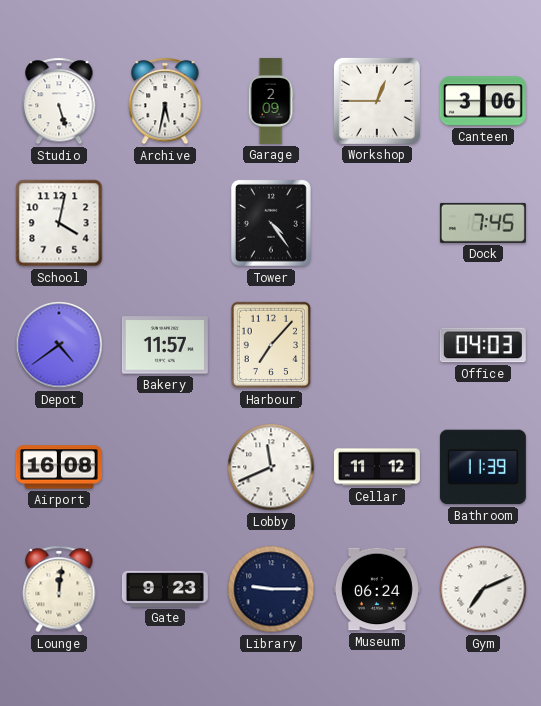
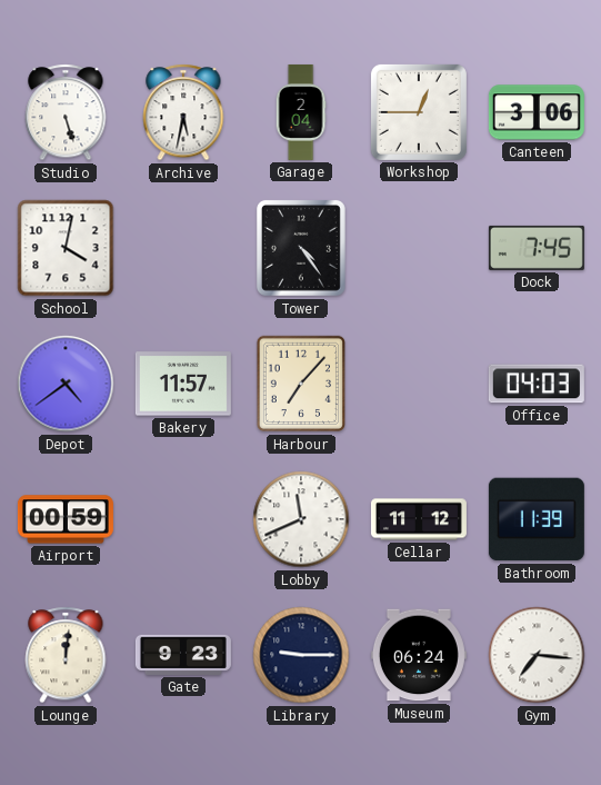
Garage: 2:09 -> 2:04 (301, 112)
Airport: 16:08 -> 00:59 (66, 519)
Gym: 7:11 -> 7:16 (537, 655)
